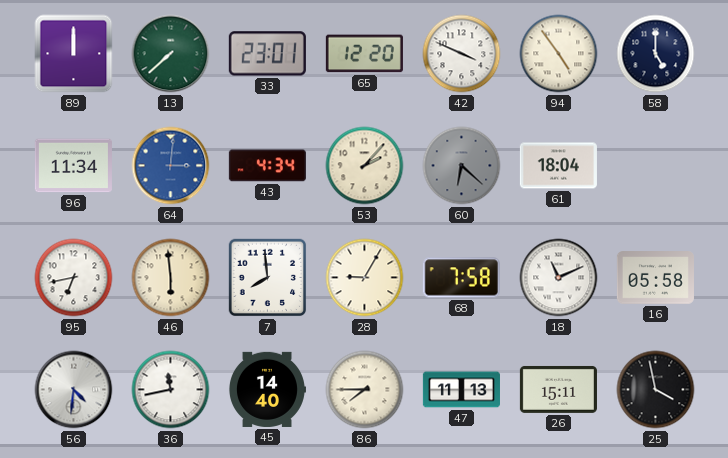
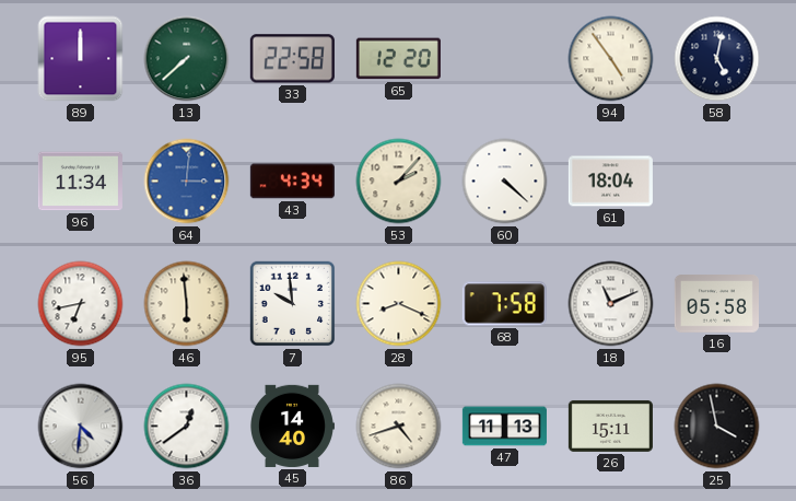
33: 23:01 -> 22:58 (292, 59)
42: 3:49 -> none (462, 54)
58: 5:00 -> 5:02 (717, 59)
60: 6:22 -> 4:22 (505, 182)
60 dial: grey -> white (505, 182)
7: 7:59 -> 9:59 (293, 304)
28: 9:05 -> 8:19 (399, 304)
36: 11:43 -> 12:39 (187, 427)
86: 7:45 -> 4:42 (399, 427)
